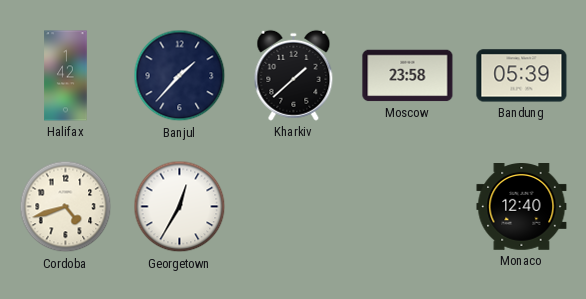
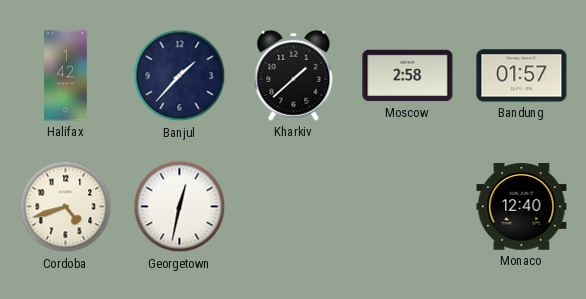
Moscow: 23:58 -> 2:58 (408, 76)
Bandung: 05:39 -> 01:57 (522, 76)
Georgetown: 12:35 -> 12:32 (180, 207)
